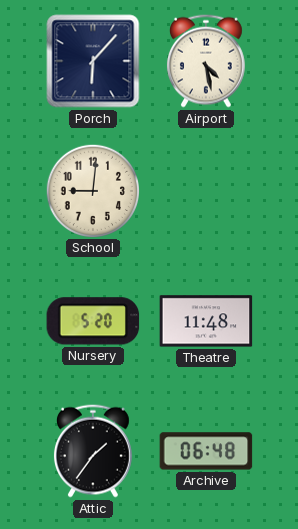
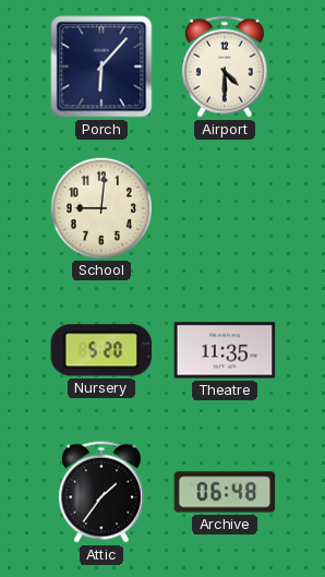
Airport: 4:28 -> 4:30 (225, 67)
Theatre: 11:48 -> 11:35 (225, 350)
